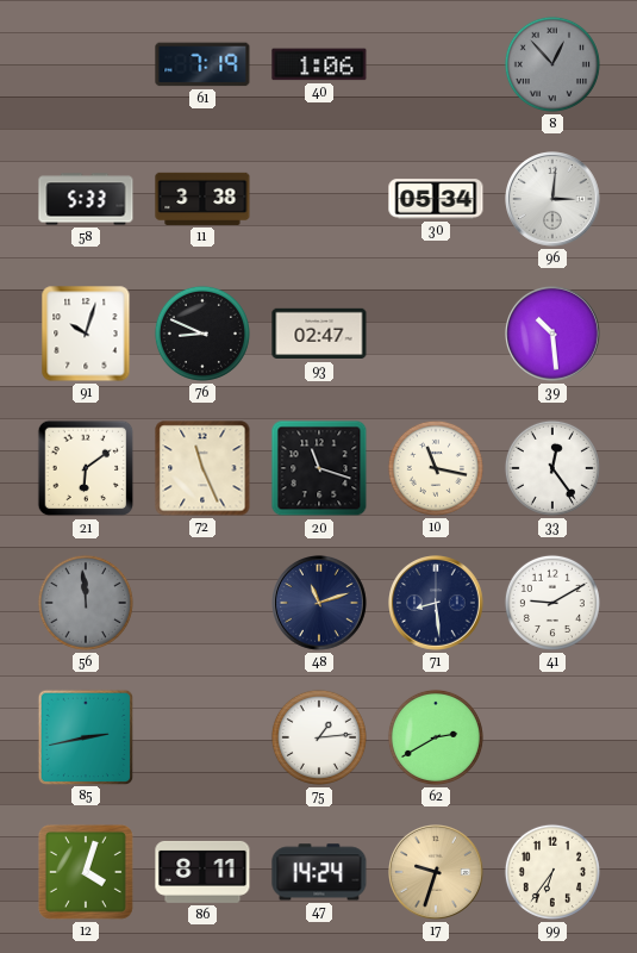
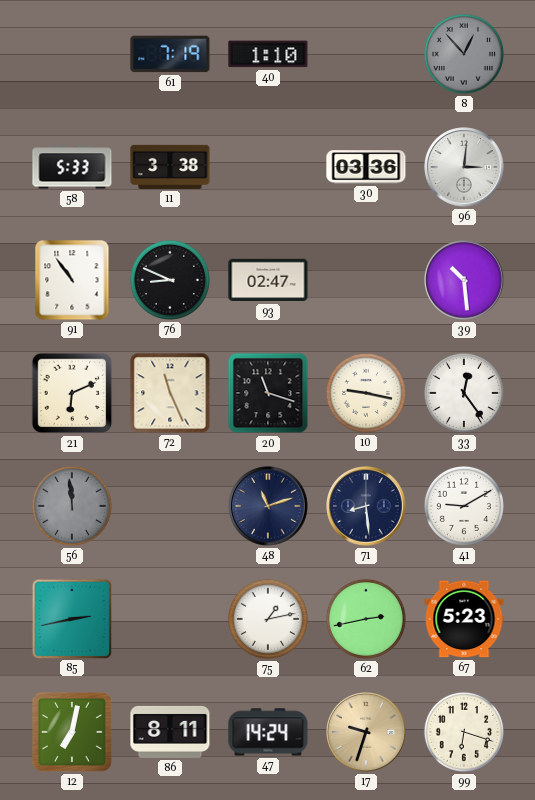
40: 1:06 -> 1:10 (268, 54)
30: 05:34 -> 03:36 (366, 167)
91: 10:03 -> 10:54 (72, 280)
21: 6:09 -> 6:11 (72, 393)
10: 11:17 -> 9:17 (366, 393)
75: 1:14 -> 1:13 (268, 619)
62: 2:40 -> 2:43 (366, 619)
67: none -> 5:23 (464, 619)
12: 4:03 -> 7:02 (72, 732)
99: 6:36 -> 6:18 (464, 732)
